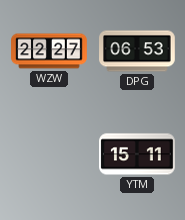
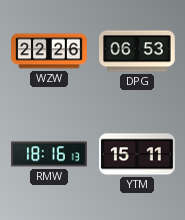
WZW: 22:27 -> 22:26 (49, 51)
RMW: none -> 18:16 (49, 154)
